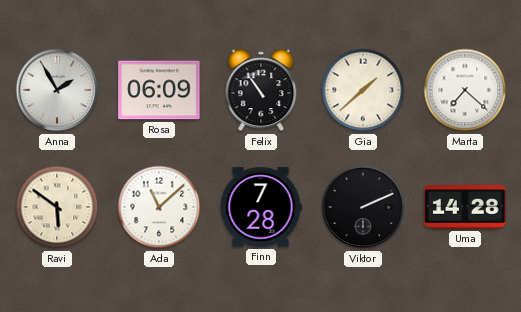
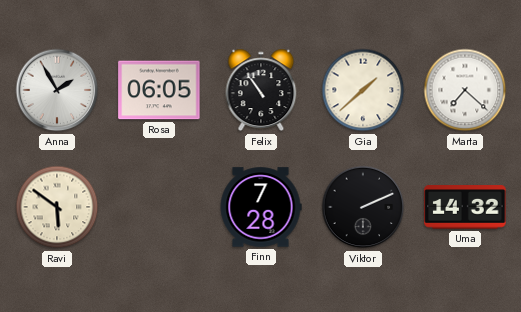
Rosa: 06:09 -> 06:05 (159, 90)
Ada: 11:08 -> none (159, 207)
Uma: 14:28 -> 14:32 (465, 207)
